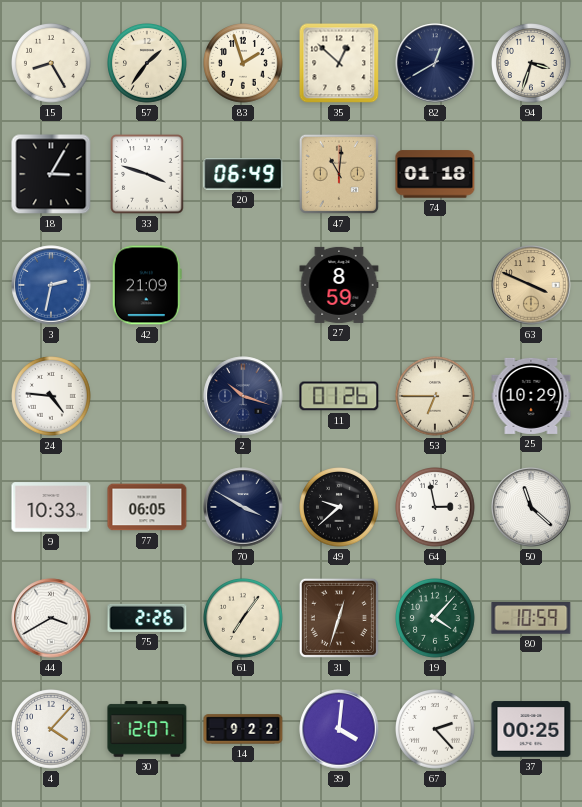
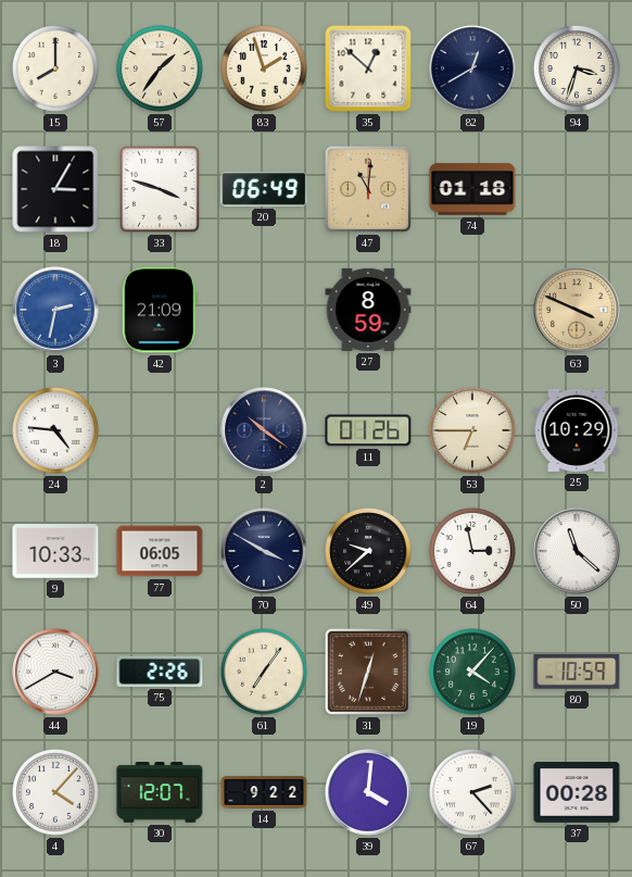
15: 8:25 -> 8:00 (56, 70)
2: 10:18 -> 10:21 (264, 430)
37: 00:25 -> 00:28 (577, 792)
